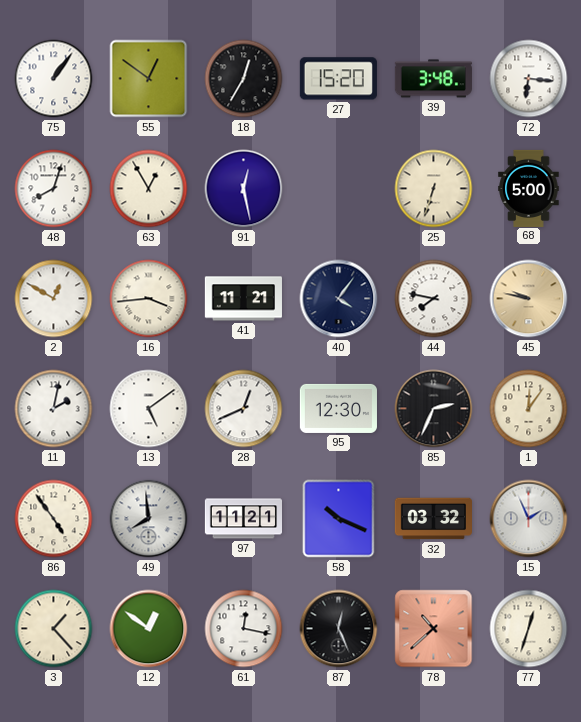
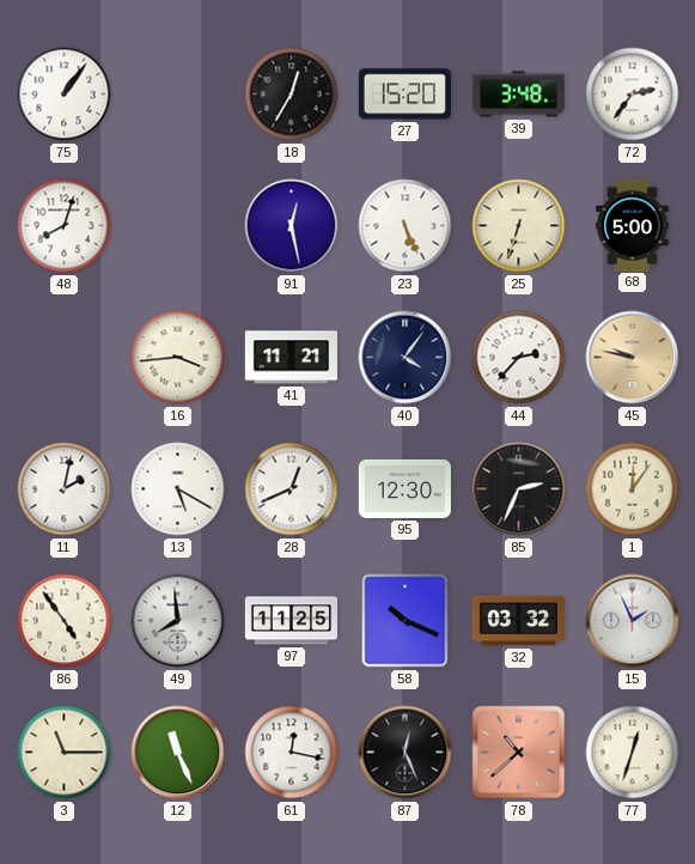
55: 12:51 -> none (149, 79)
72: 6:16 -> 2:36 (633, 95)
63: 12:55 -> none (149, 189)
23: none -> 5:26 (406, 226)
2: 12:50 -> none (54, 299)
44: 7:47 -> 2:37 (519, 358)
13: 5:09 -> 5:20 (178, 489)
97: 11:21 -> 11:25 (291, 621)
3: 1:23 -> 11:15 (65, 753)
12: 12:51 -> 11:26 (178, 753)
